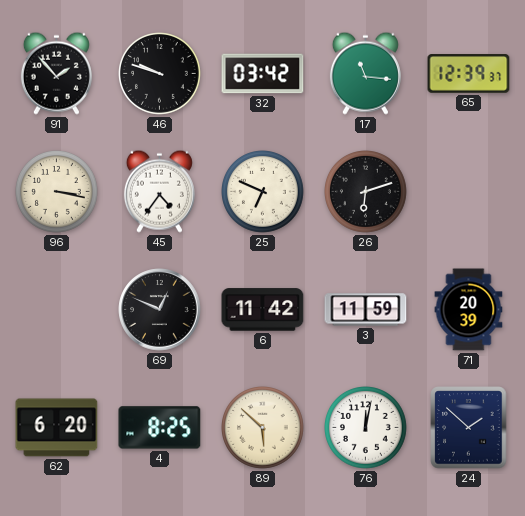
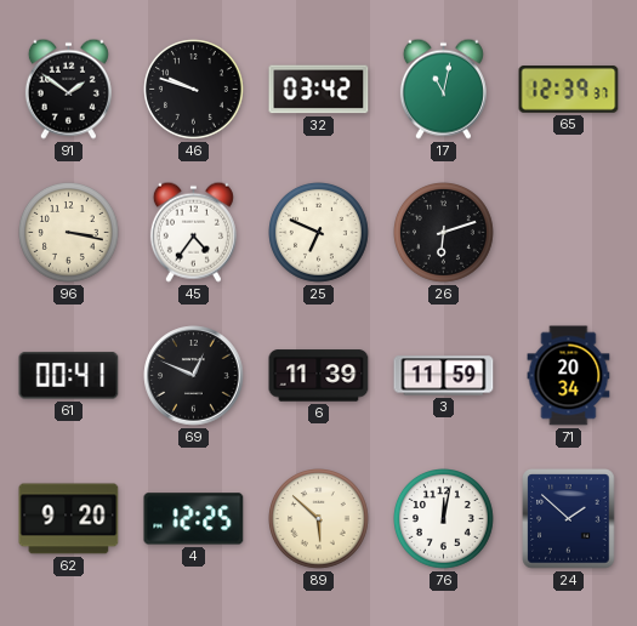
91: 1:53 -> 1:51 (68, 89)
17: 11:16 -> 11:02 (443, 89)
61: none -> 00:41 (69, 376)
6: 11:42 -> 11:39 (319, 376)
71: 20:39 -> 20:34 (569, 376)
62: 6:20 -> 9:20 (69, 519)
4: 8:25 -> 12:25 (194, 519)
